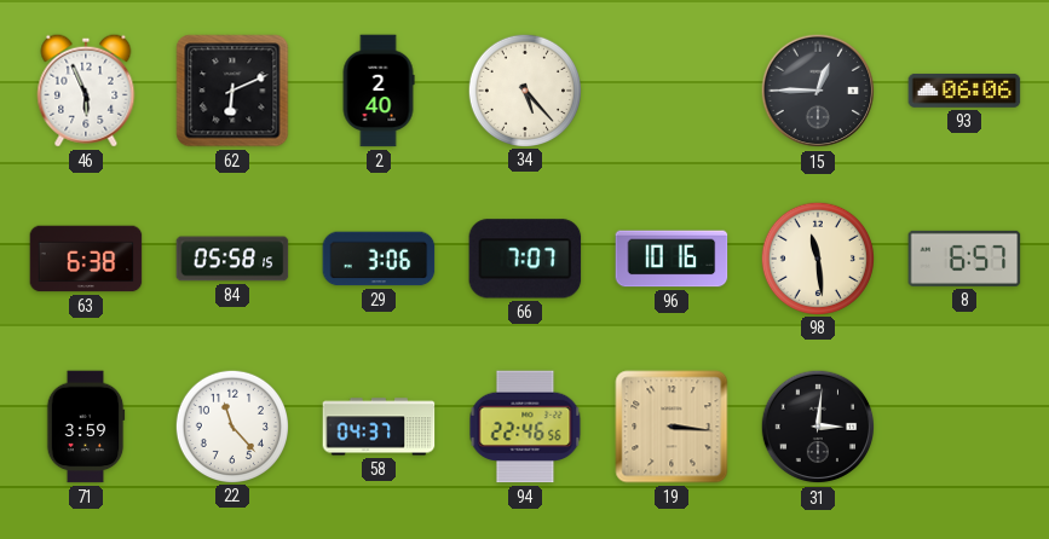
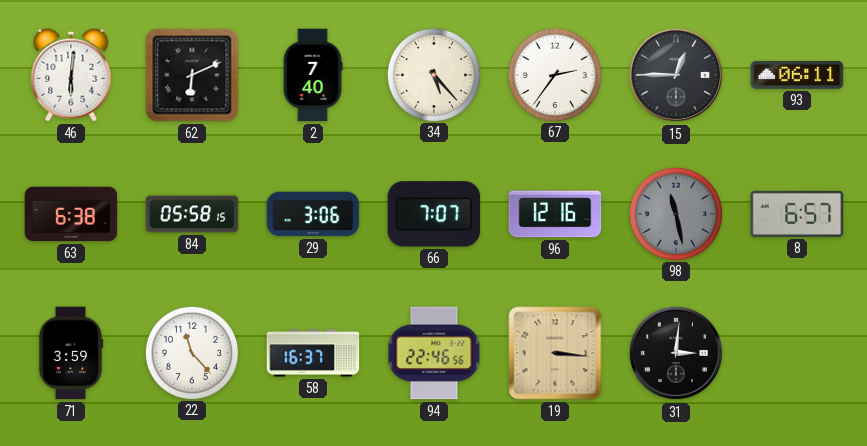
46: 5:56 -> 6:01 (71, 75)
2: 2:40 -> 7:40 (313, 75)
67: none -> 2:36 (554, 74)
93: 06:06 -> 06:11 (797, 75)
96: 10:16 -> 12:16 (555, 214)
98: 11:29 -> 11:28 (675, 213)
98 dial: cream -> grey (675, 213)
58: 04:37 -> 16:37 (313, 353)
